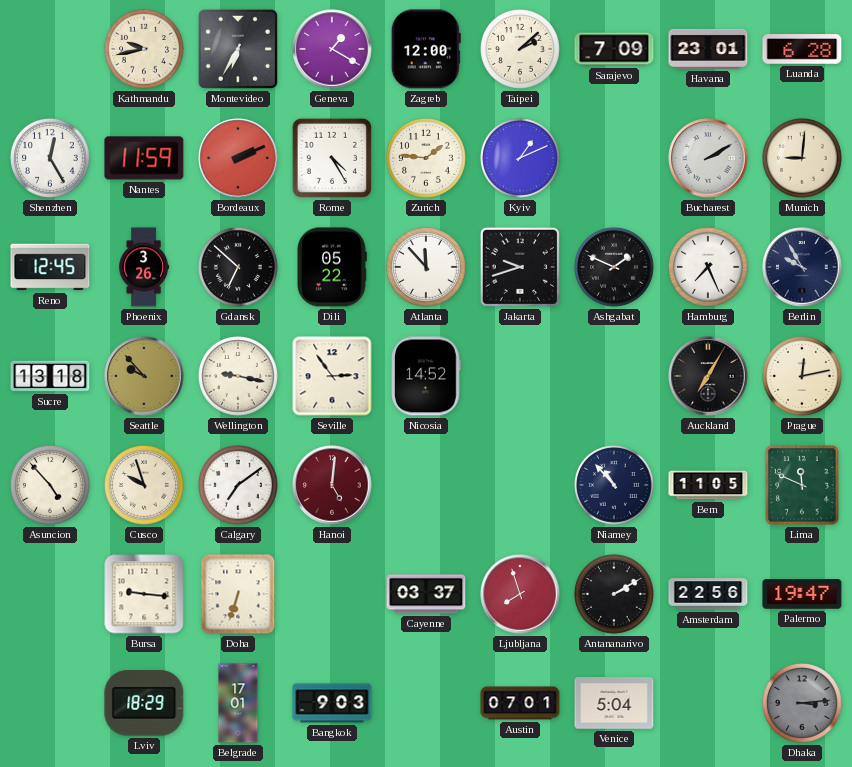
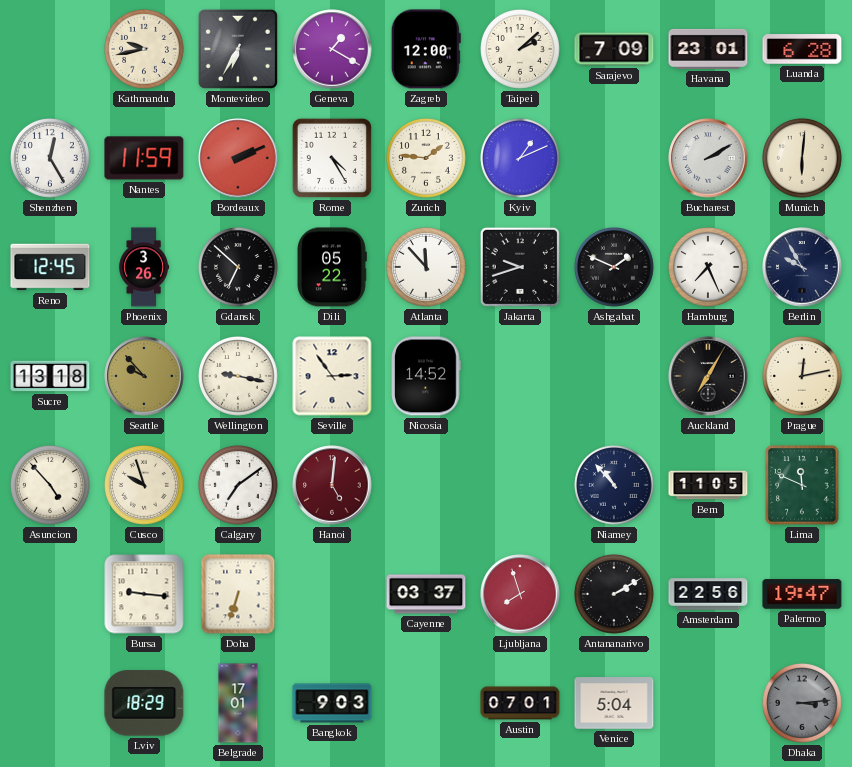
Munich: 9:01 -> 6:01 (803, 159)
